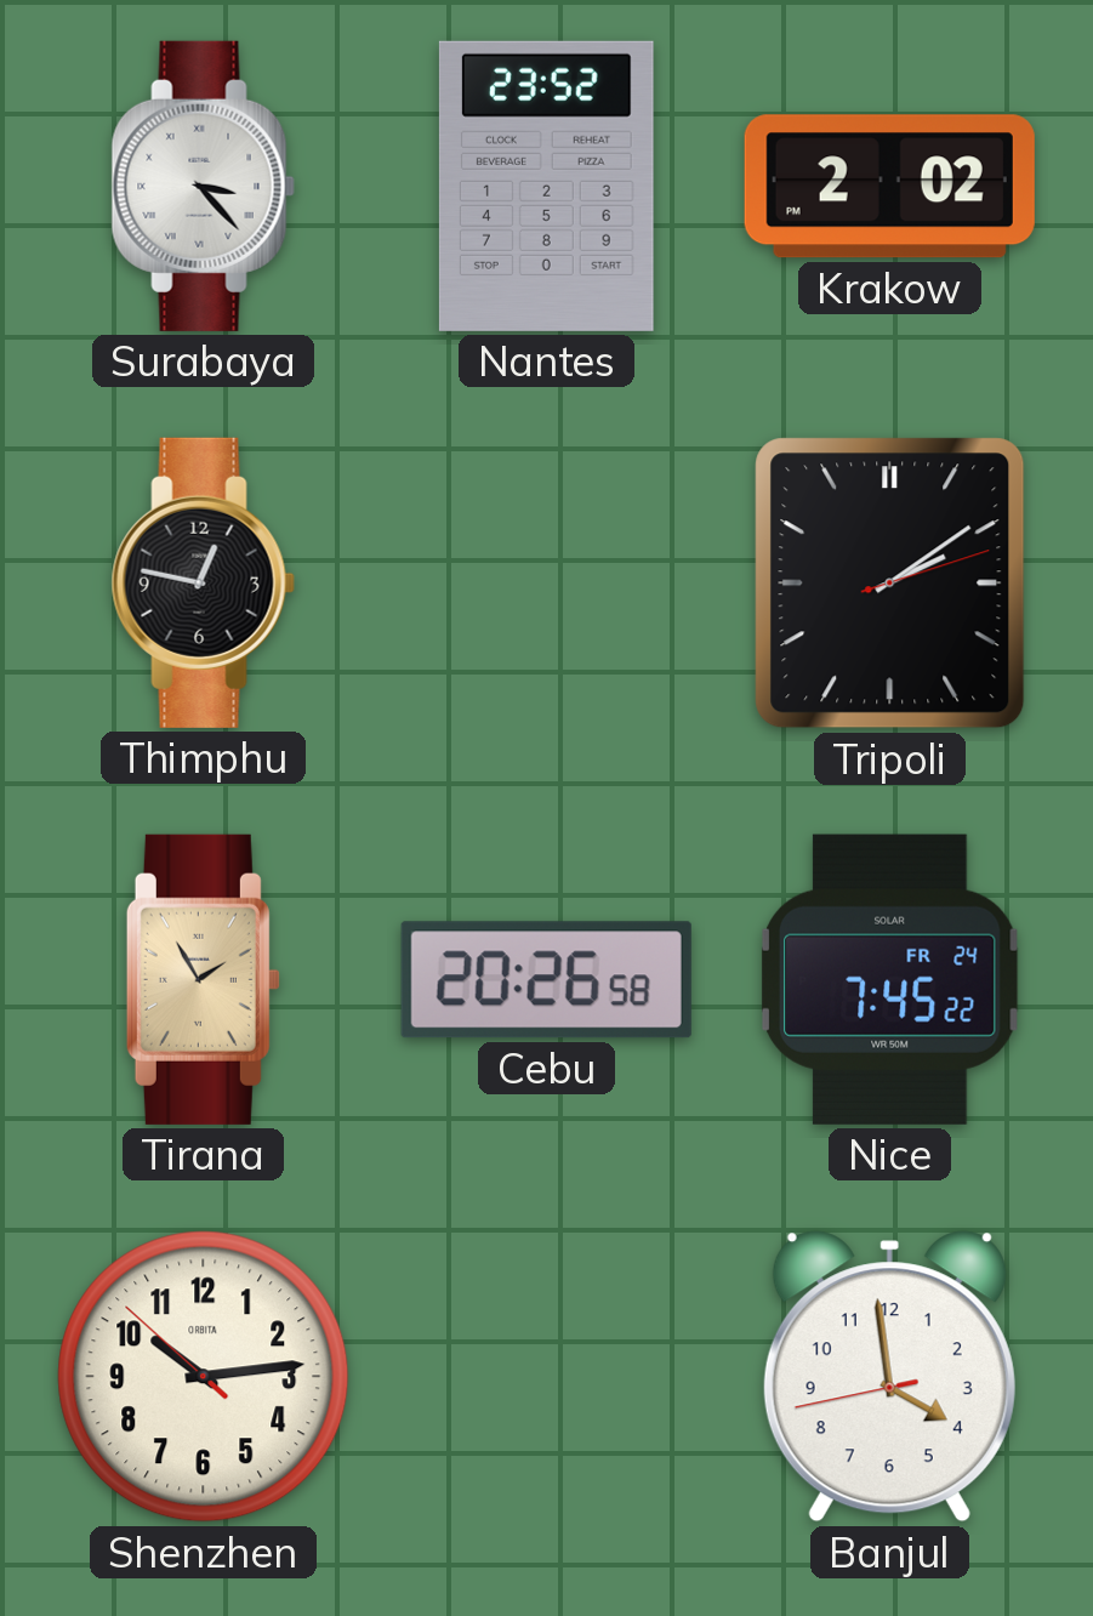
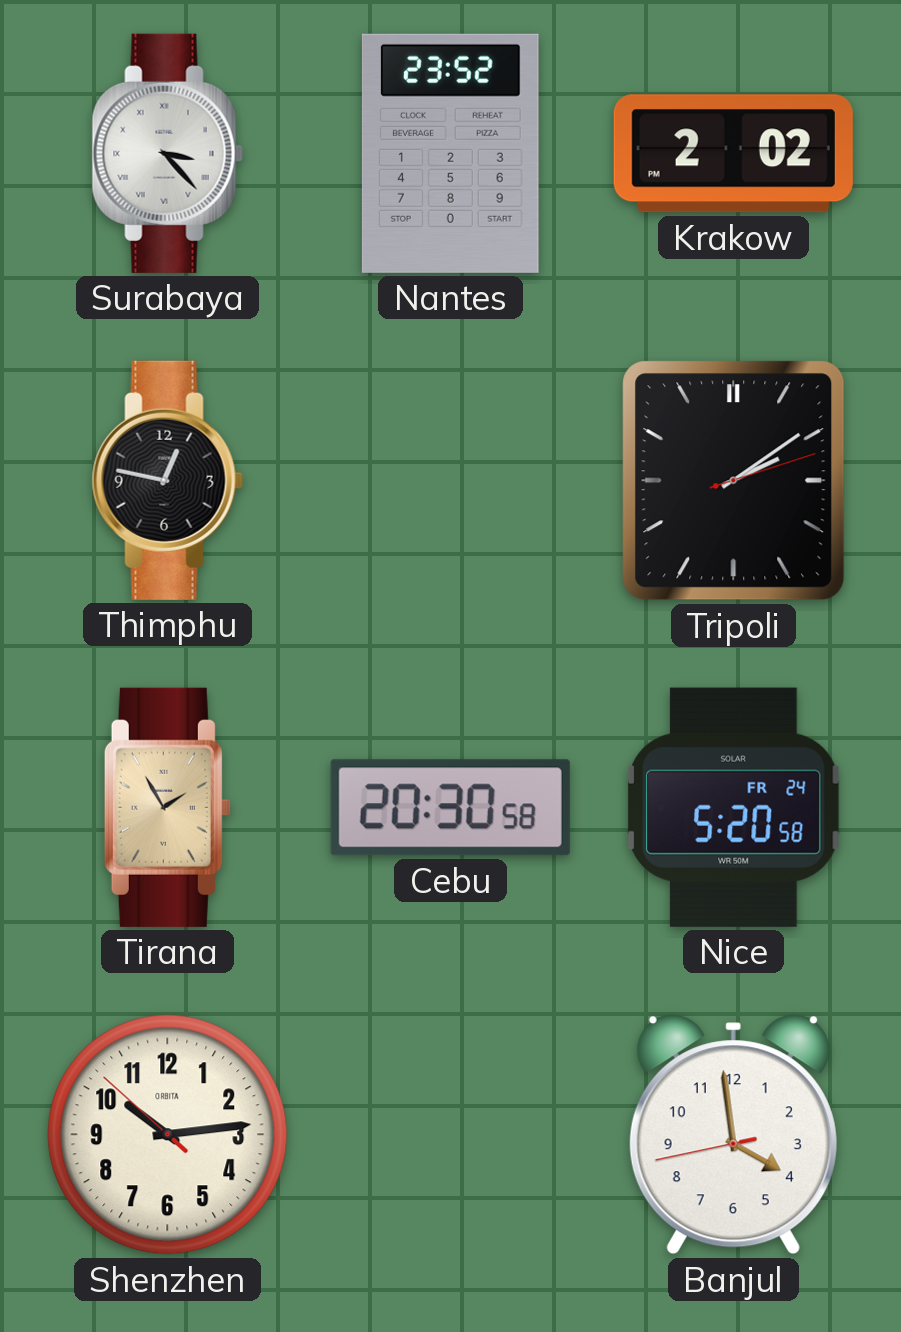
Cebu: 20:26 -> 20:30 (450, 808)
Nice: 7:45 -> 5:20 (733, 807)
